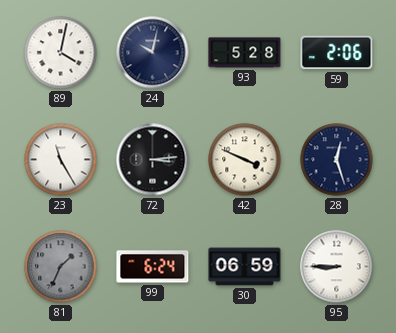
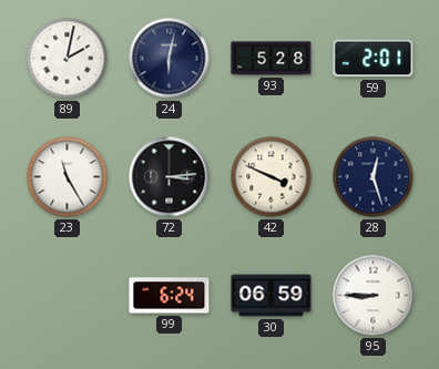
89: 4:02 -> 2:02 (68, 59)
24: 10:02 -> 6:02 (170, 59)
59: 2:06 -> 2:01 (374, 59)
81: 1:34 -> none (61, 267)
